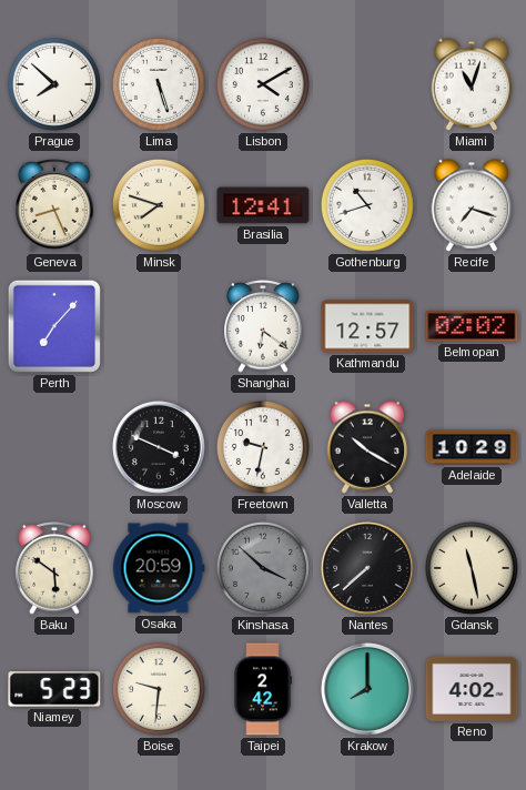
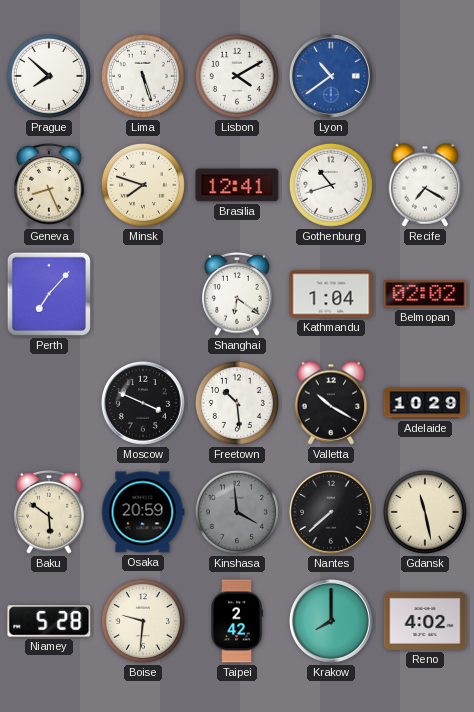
Lyon: none -> 10:39 (331, 76)
Miami: 11:03 -> none (472, 84)
Recife: 7:18 -> 7:20 (425, 185)
Kathmandu: 12:57 -> 1:04 (331, 294)
Freetown: 9:32 -> 10:29 (237, 403)
Kinshasa: 3:52 -> 3:59 (237, 512)
Niamey: 5:23 -> 5:28 (49, 621)
